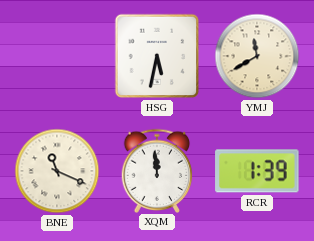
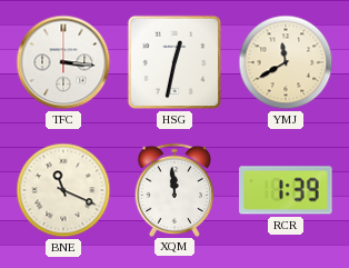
TFC: none -> 3:16 (63, 62)
HSG: 5:32 -> 12:32 (174, 62)
